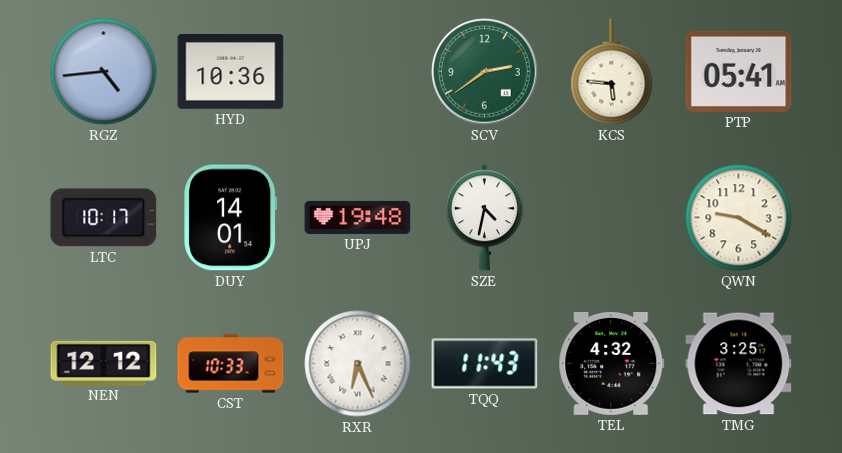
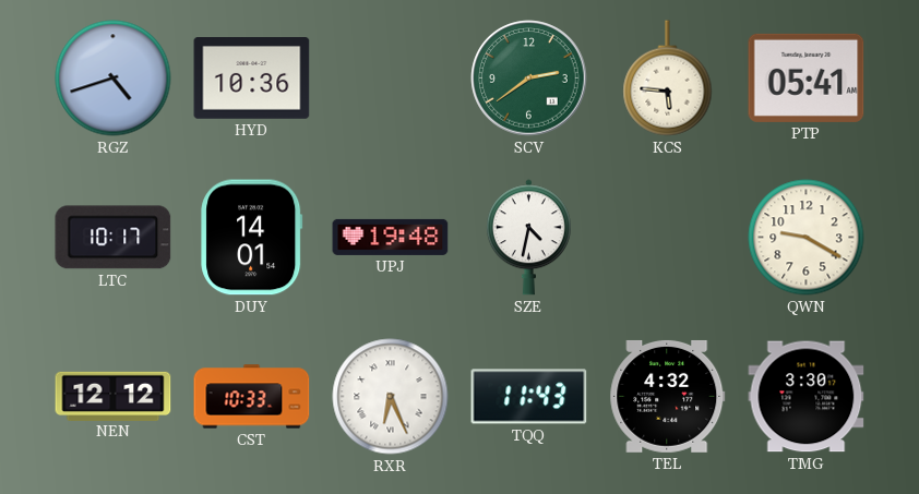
RGZ: 4:44 -> 4:42 (114, 79)
TMG: 3:25 -> 3:30 (807, 397)
